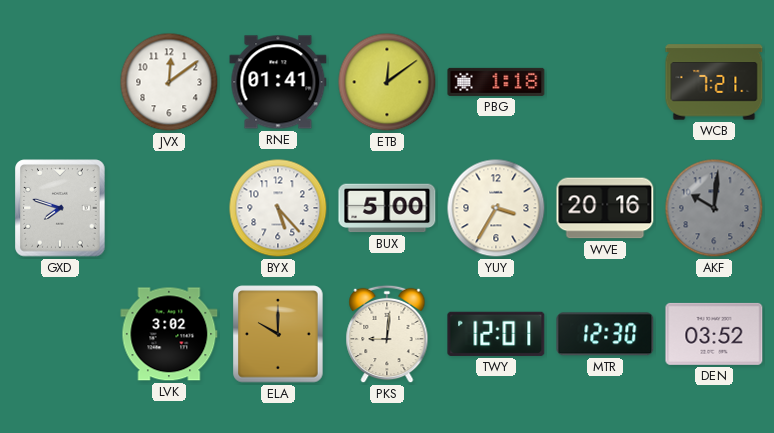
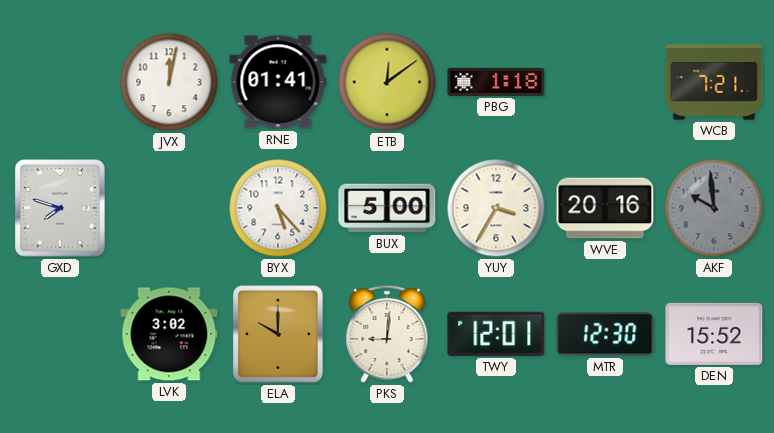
JVX: 12:09 -> 12:02 (169, 82)
AKF: 10:01 -> 9:59 (714, 208)
DEN: 03:52 -> 15:52 (714, 334)
